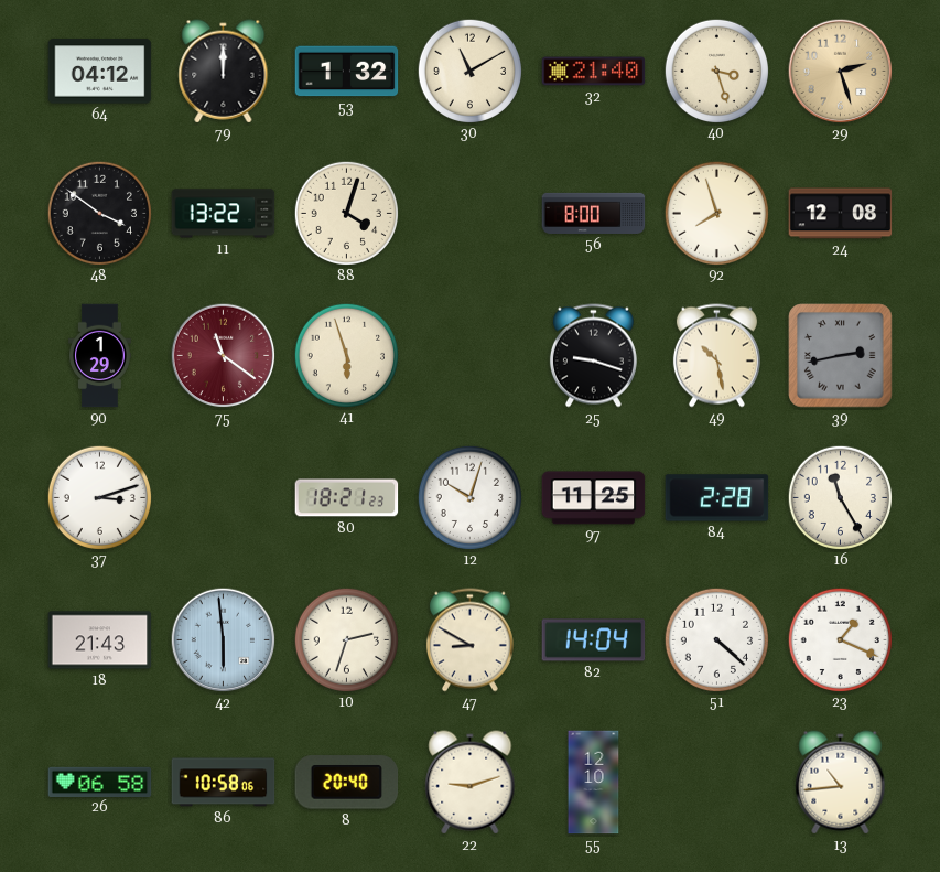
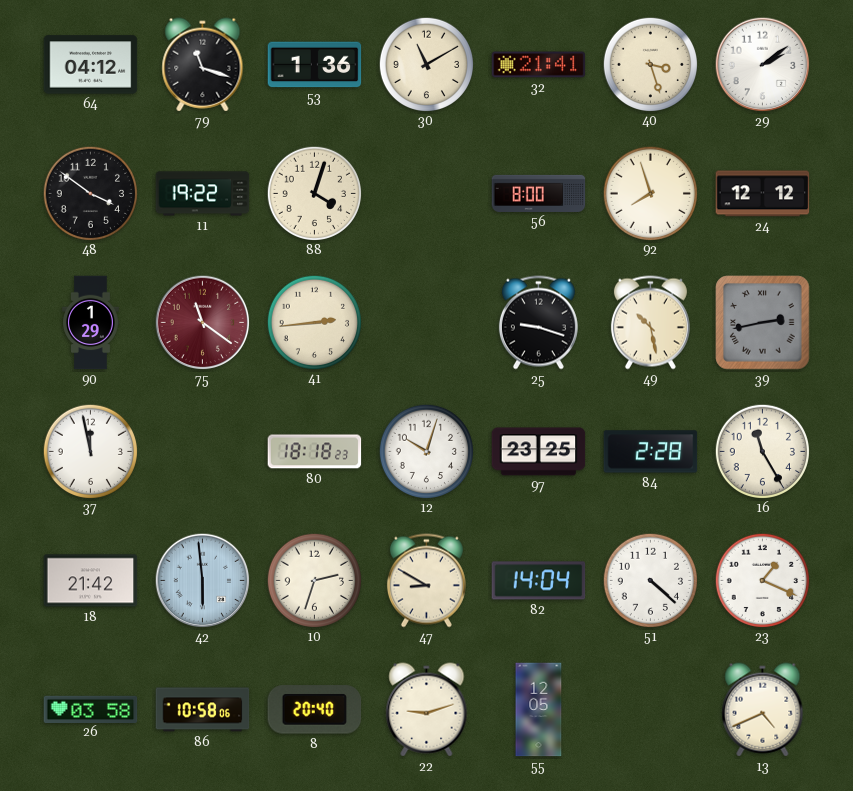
79: 12:00 -> 11:18 (203, 65)
53: 1:32 -> 1:36 (315, 65)
32: 21:40 -> 21:41 (539, 65)
29: 2:27 -> 2:09 (763, 65)
29 dial: champagne -> white (763, 65)
11: 13:22 -> 19:22 (203, 194)
24: 12:08 -> 12:12 (763, 194)
41: 5:57 -> 2:44 (314, 322)
37: 3:12 -> 11:58 (90, 451)
80: 18:21 -> 18:18 (315, 452)
97: 11:25 -> 23:25 (539, 452)
18: 21:43 -> 21:42 (91, 581)
26: 06:58 -> 03:58 (91, 709)
55: 12:10 -> 12:05 (539, 710)
13: 10:44 -> 4:41 (763, 710)
